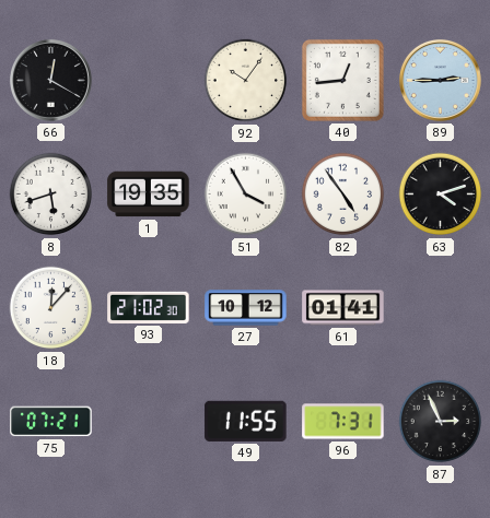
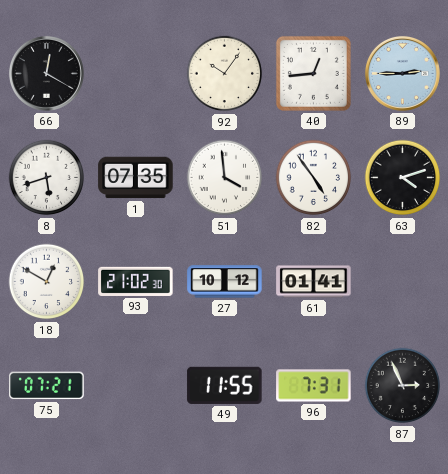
1: 19:35 -> 07:35 (136, 178)
51: 3:55 -> 3:59 (225, 178)
18: 12:07 -> 12:50 (47, 282)
